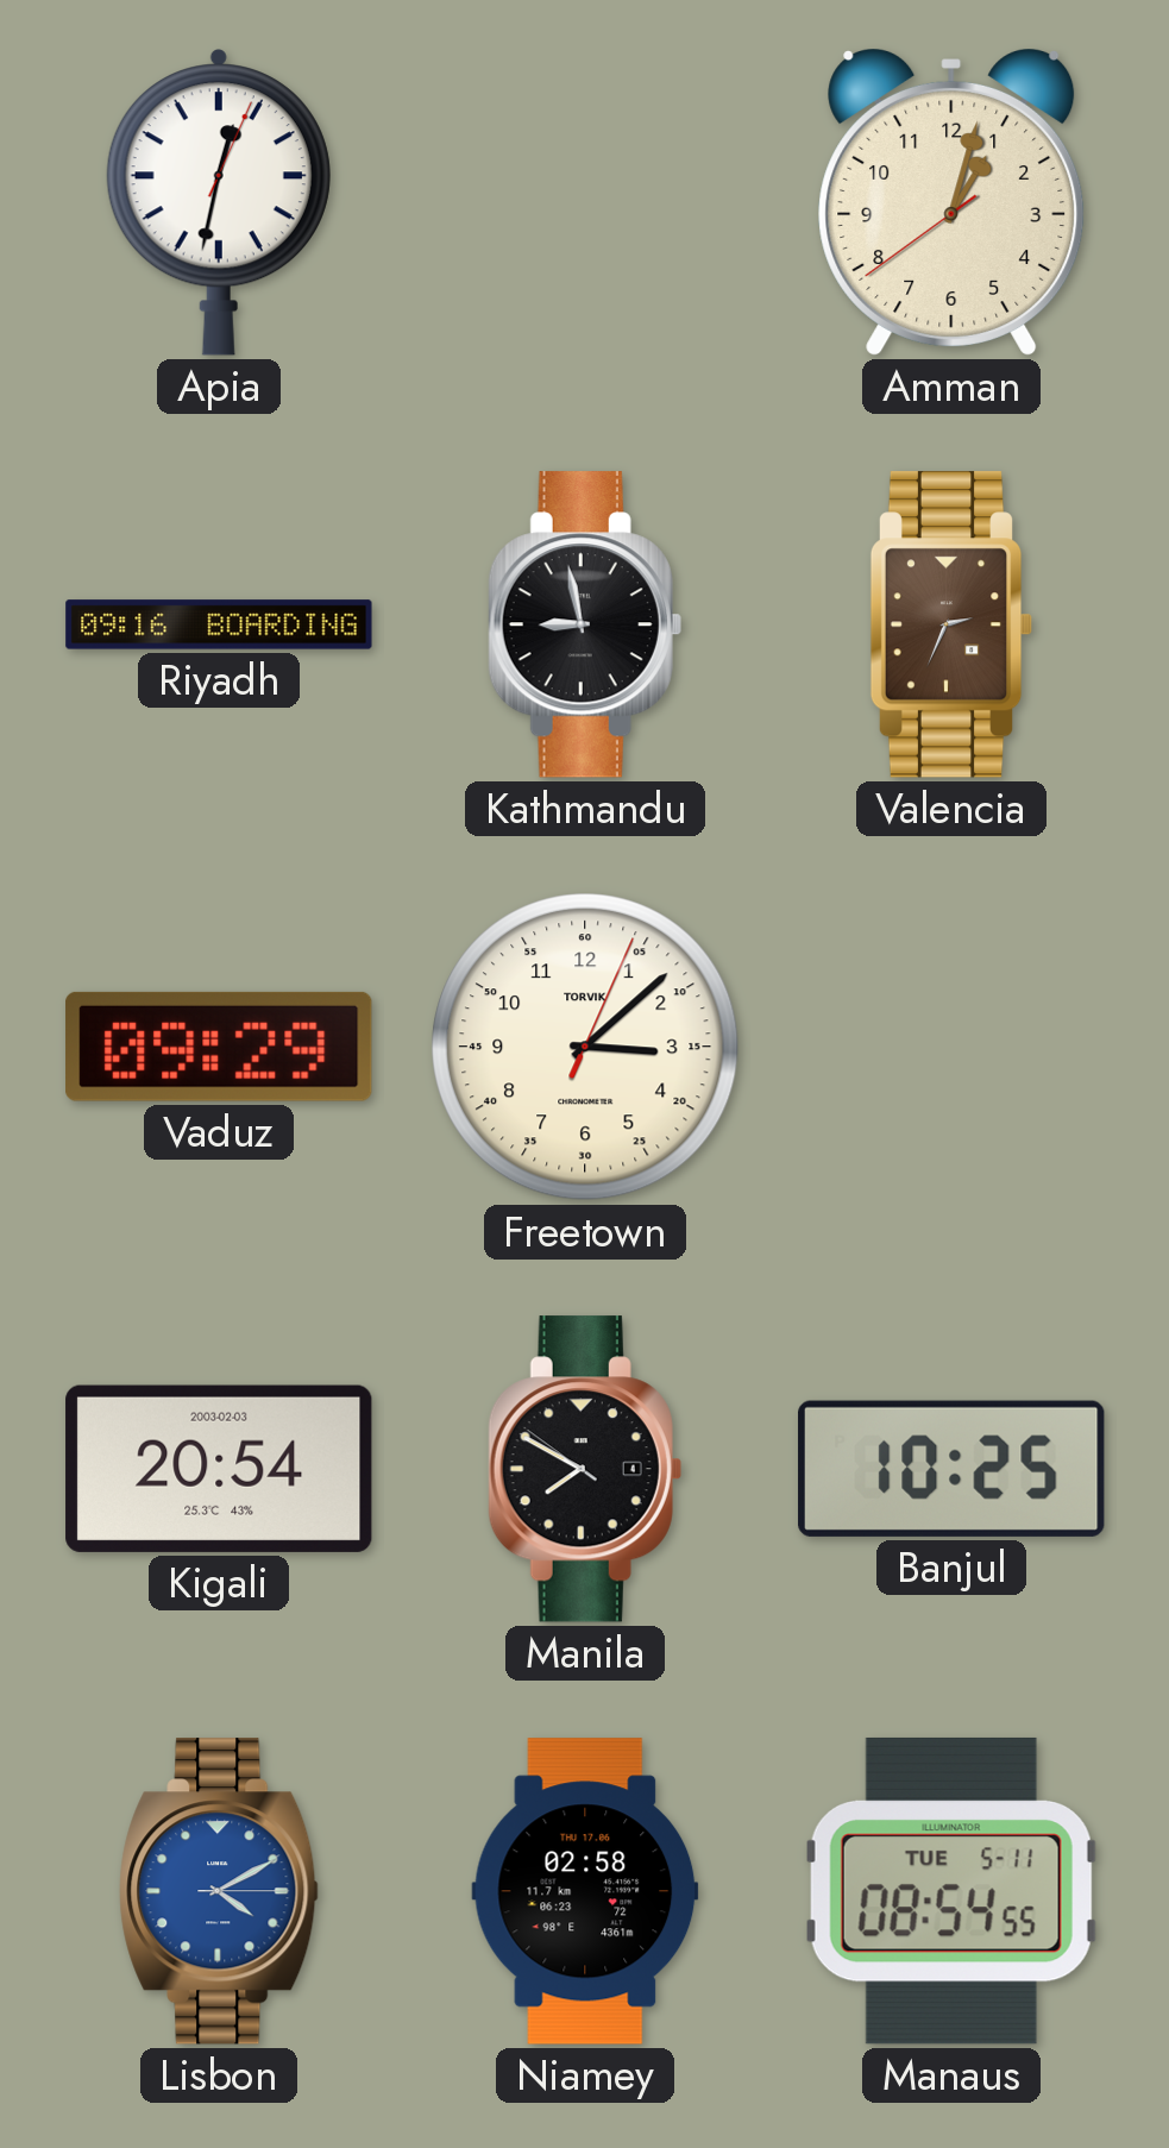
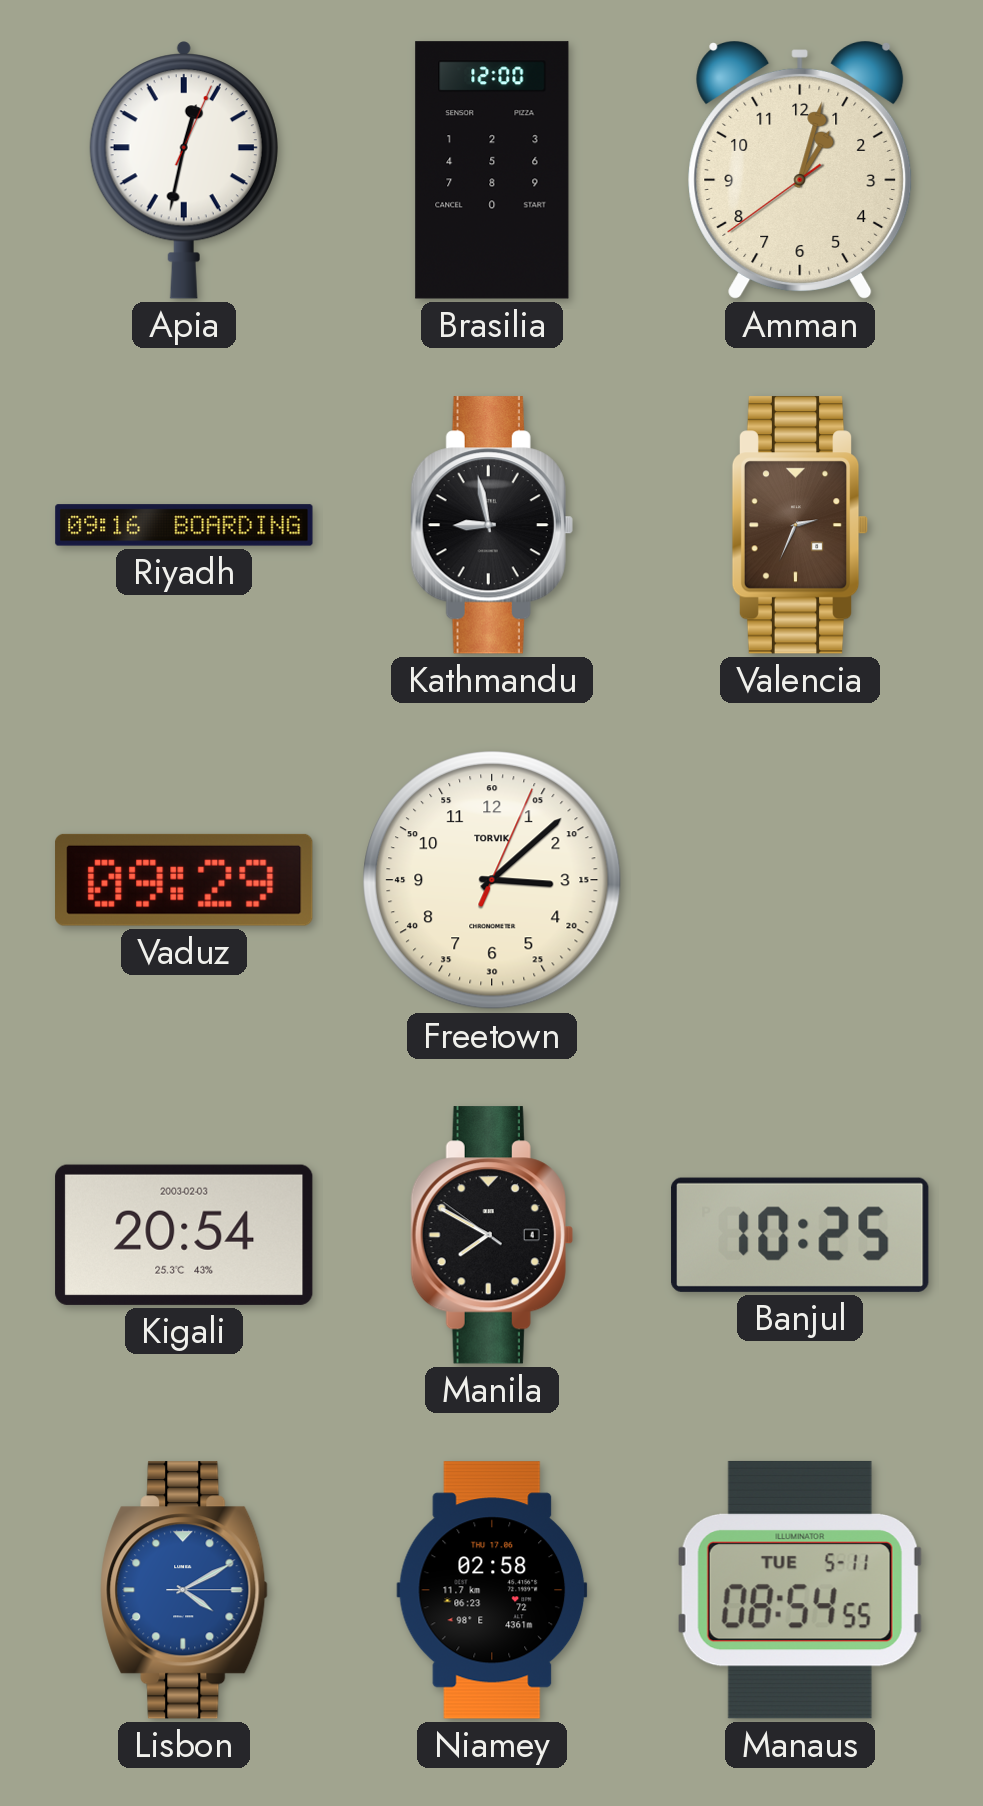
Brasilia: none -> 12:00 (492, 170)
